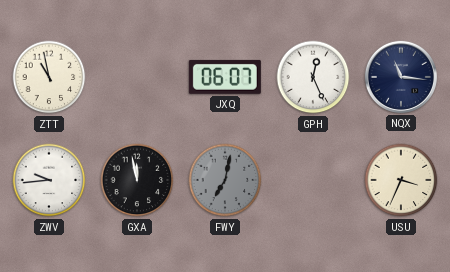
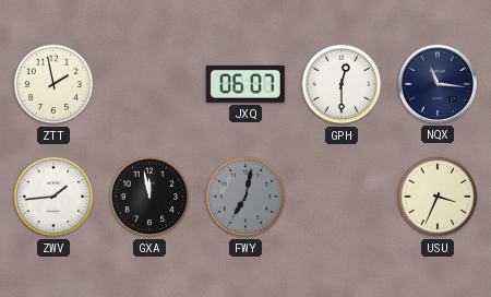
ZTT: 10:58 -> 1:58 (53, 84)
GPH: 12:26 -> 12:30 (342, 84)
ZWV: 9:44 -> 1:44 (53, 197)
